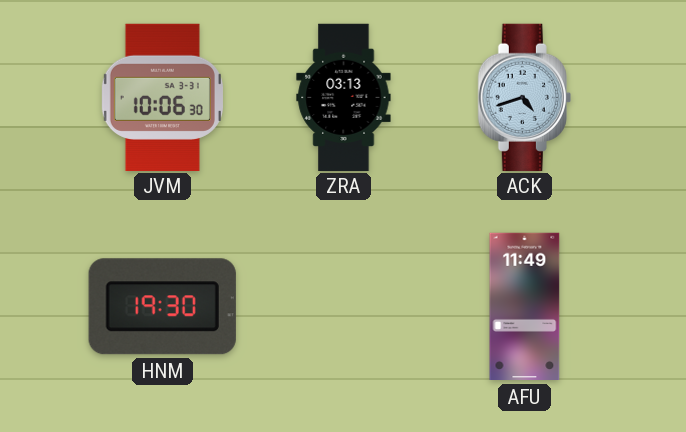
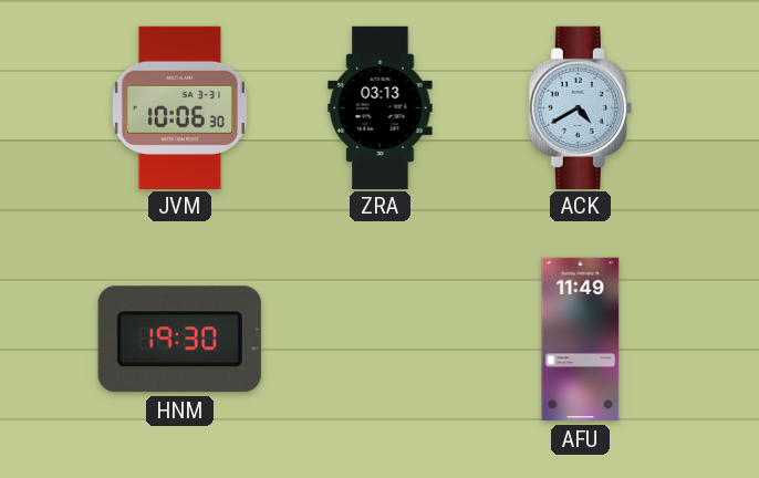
ACK: 4:42 -> 4:40 (580, 107)
